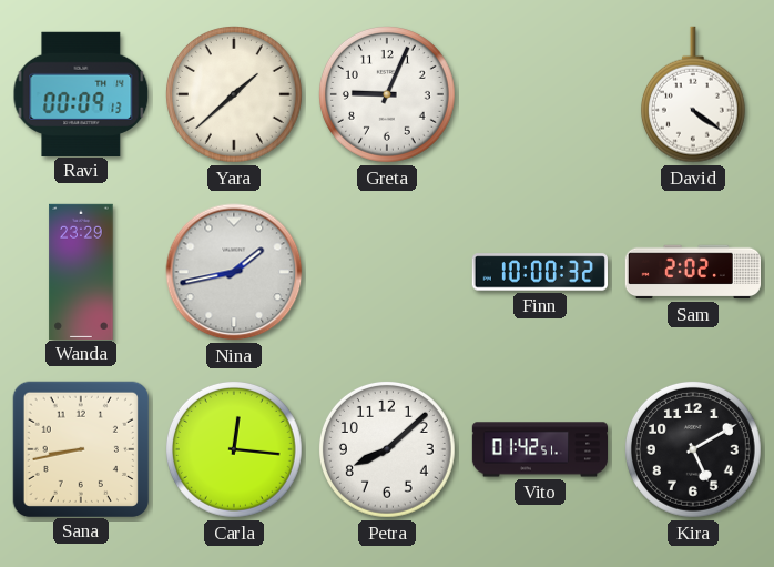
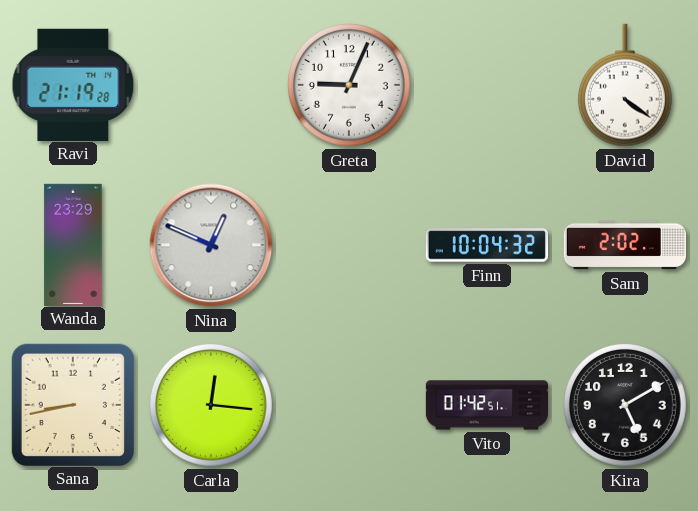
Ravi: 00:09 -> 21:19 (73, 84)
Yara: 1:38 -> none (234, 94)
Nina: 1:43 -> 12:49 (211, 245)
Finn: 10:00 -> 10:04 (486, 245)
Petra: 8:08 -> none (387, 449)
